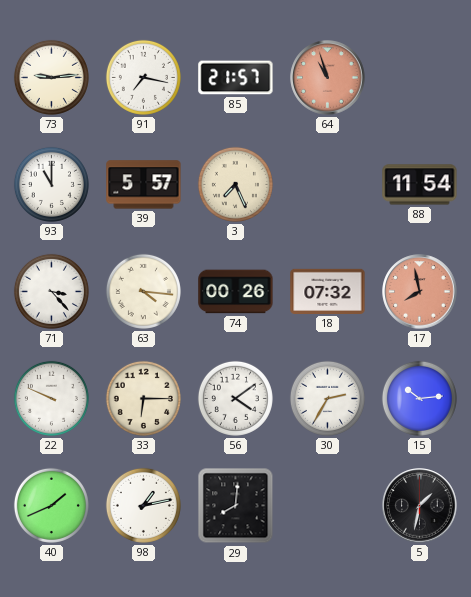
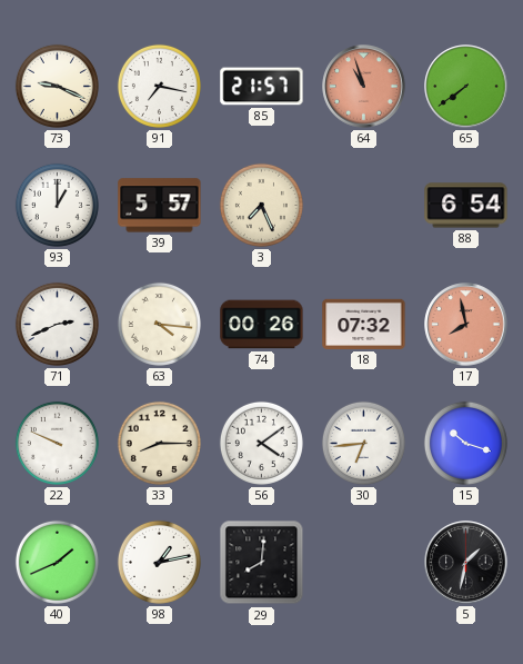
73: 9:14 -> 9:19 (57, 86)
65: none -> 7:39 (466, 87)
93: 11:00 -> 1:00 (57, 205)
88: 11:54 -> 6:54 (466, 206)
71: 3:23 -> 2:41 (57, 324)
33: 6:15 -> 8:15 (159, 443)
30: 2:35 -> 6:44 (363, 443)
15: 10:14 -> 10:18 (465, 443)
